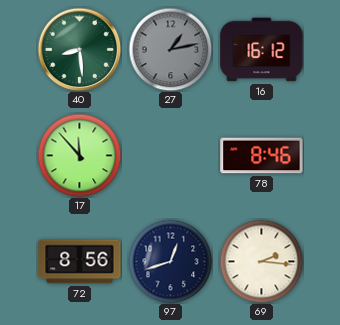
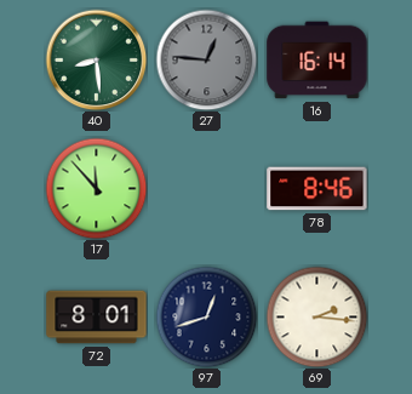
27: 1:13 -> 12:46 (206, 59)
16: 16:12 -> 16:14 (317, 61)
72: 8:56 -> 8:01 (97, 318)
